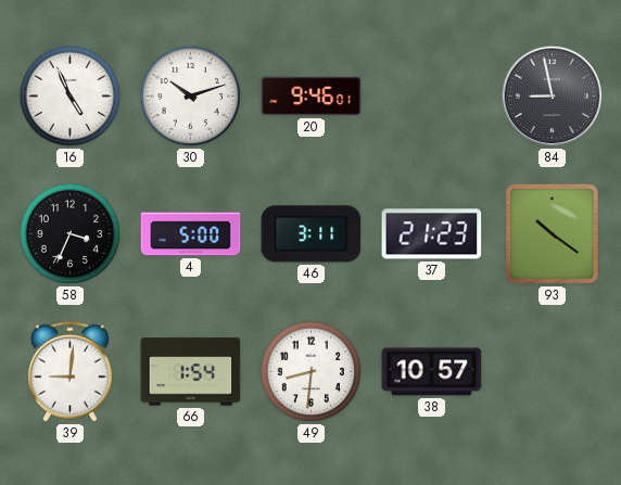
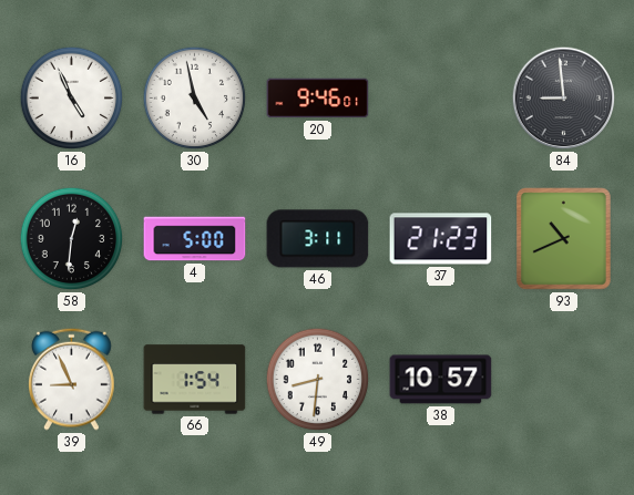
30: 10:12 -> 4:58 (195, 99)
84: 8:58 -> 8:59 (564, 99)
58: 3:34 -> 12:31 (72, 239)
93: 10:21 -> 10:41 (564, 239)
39: 9:01 -> 8:56 (72, 379)
